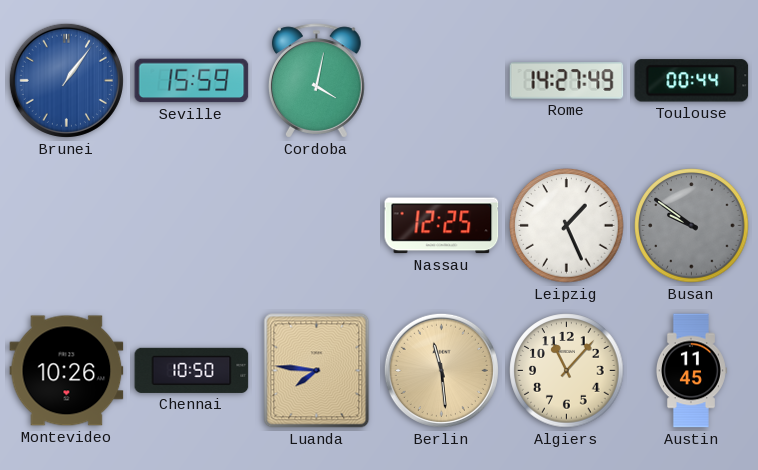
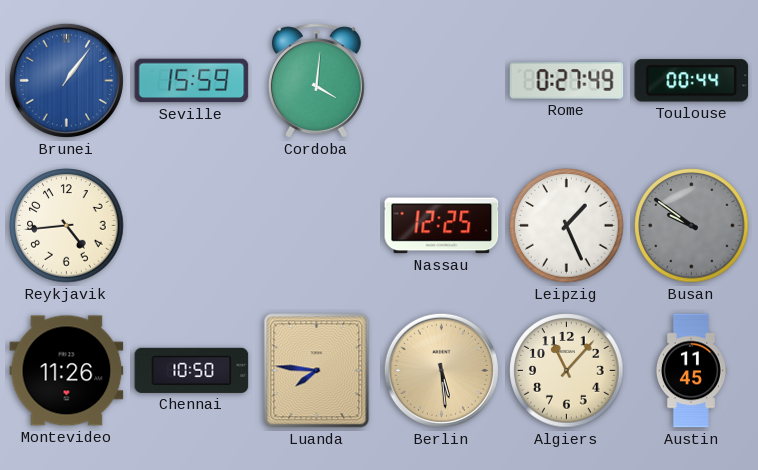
Cordoba: 4:02 -> 4:01 (317, 81)
Rome: 14:27 -> 0:27 (567, 81)
Reykjavik: none -> 4:44 (67, 226)
Montevideo: 10:26 -> 11:26 (67, 371)
Berlin: 11:29 -> 5:29 (441, 370)
